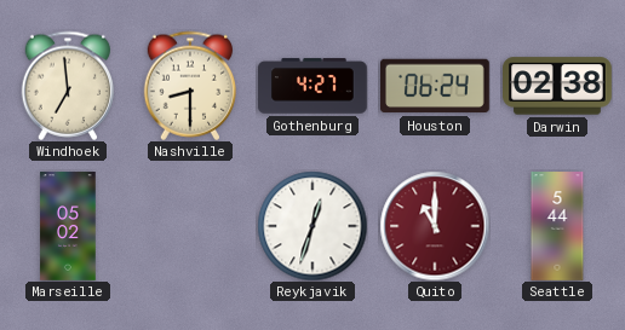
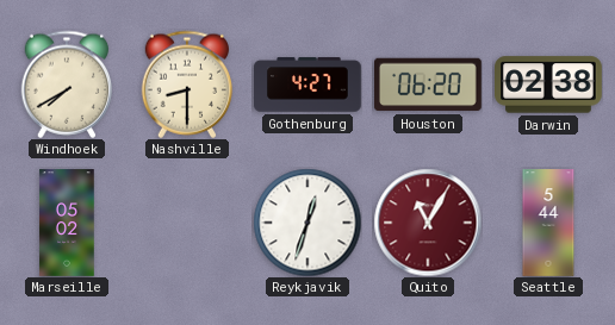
Windhoek: 6:59 -> 7:40 (67, 85)
Houston: 06:24 -> 06:20 (429, 85)
Quito: 11:00 -> 11:05 (428, 223)
